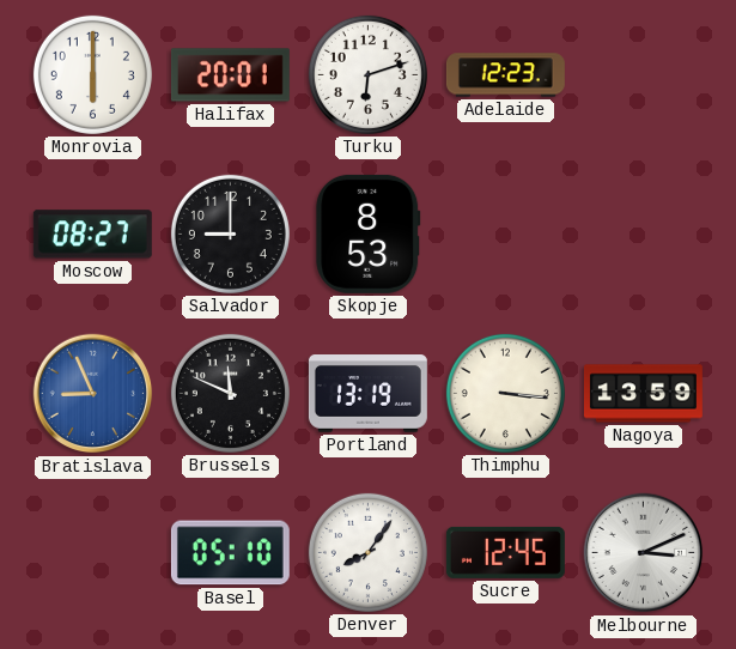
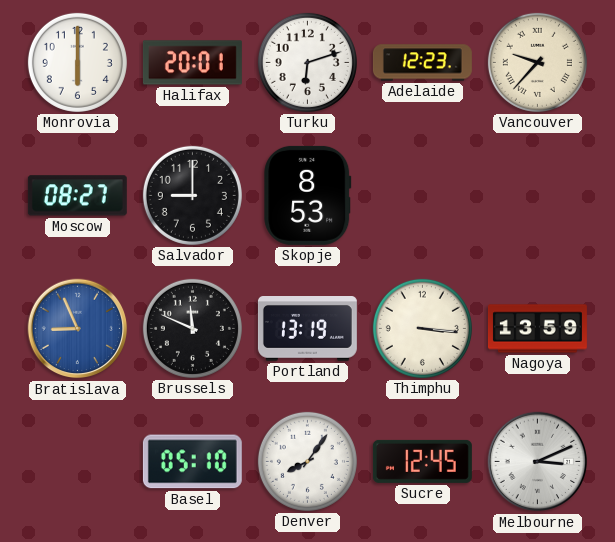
Vancouver: none -> 9:37 (537, 62)
